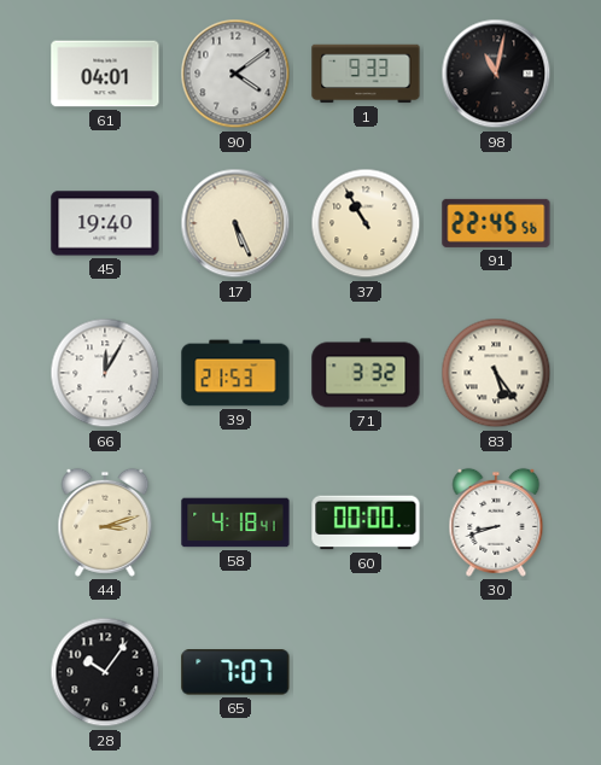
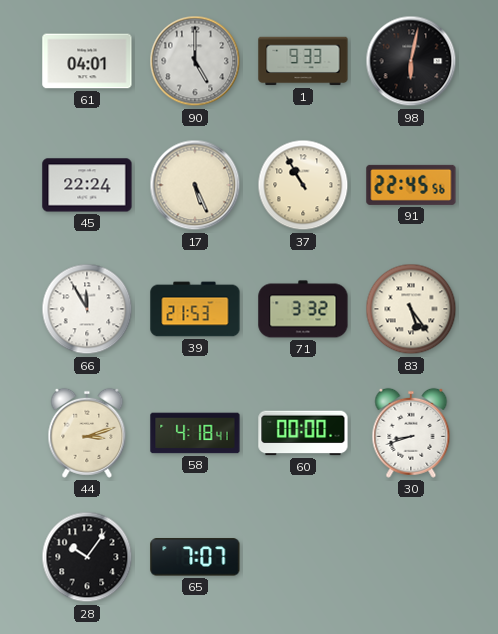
90: 4:09 -> 5:00 (195, 61)
98: 11:02 -> 6:02 (411, 61)
45: 19:40 -> 22:24 (87, 185)
66: 12:05 -> 11:55 (87, 309)
